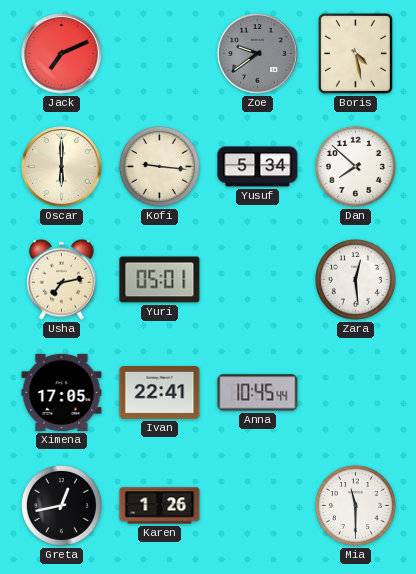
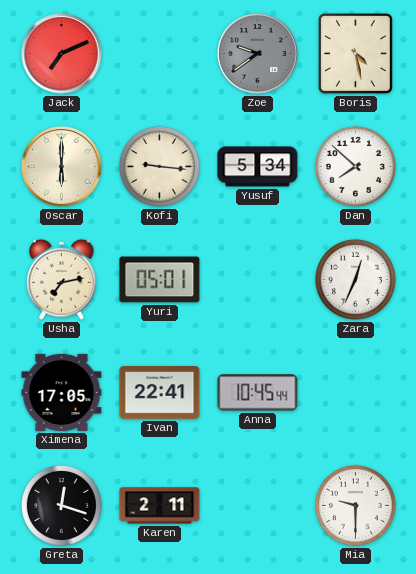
Zara: 12:29 -> 12:34 (355, 279)
Greta: 12:43 -> 12:18 (61, 505)
Karen: 1:26 -> 2:11 (160, 506)
Mia: 11:30 -> 9:30 (355, 505)
